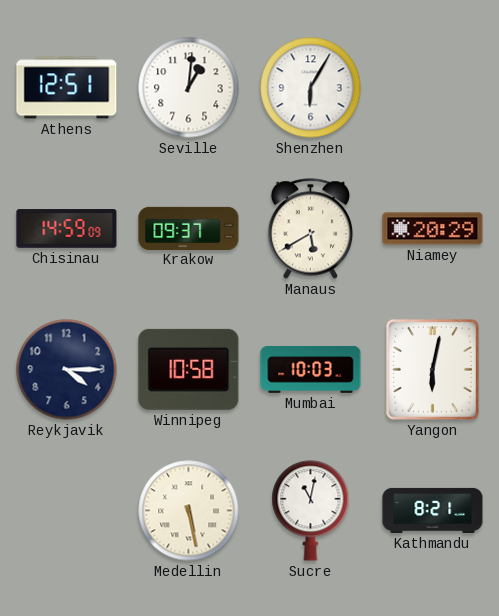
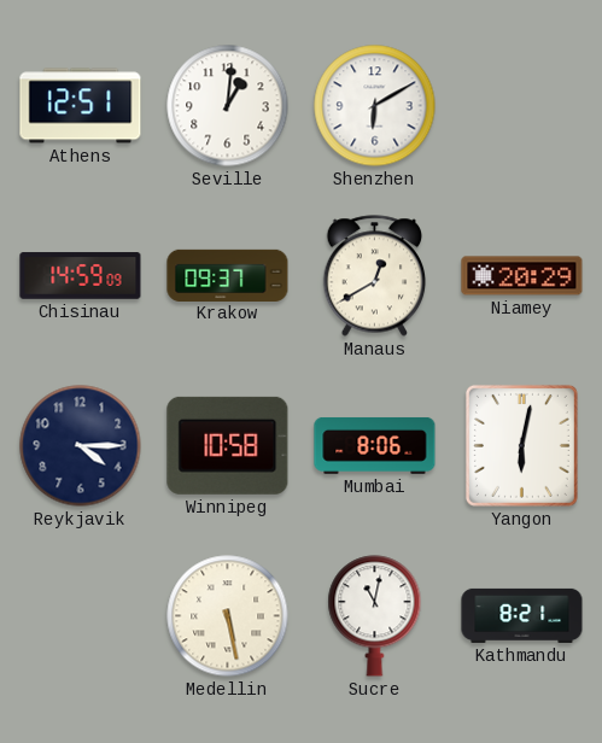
Shenzhen: 6:05 -> 6:10 (375, 106)
Manaus: 5:40 -> 12:40 (375, 276)
Mumbai: 10:03 -> 8:06 (375, 445)
